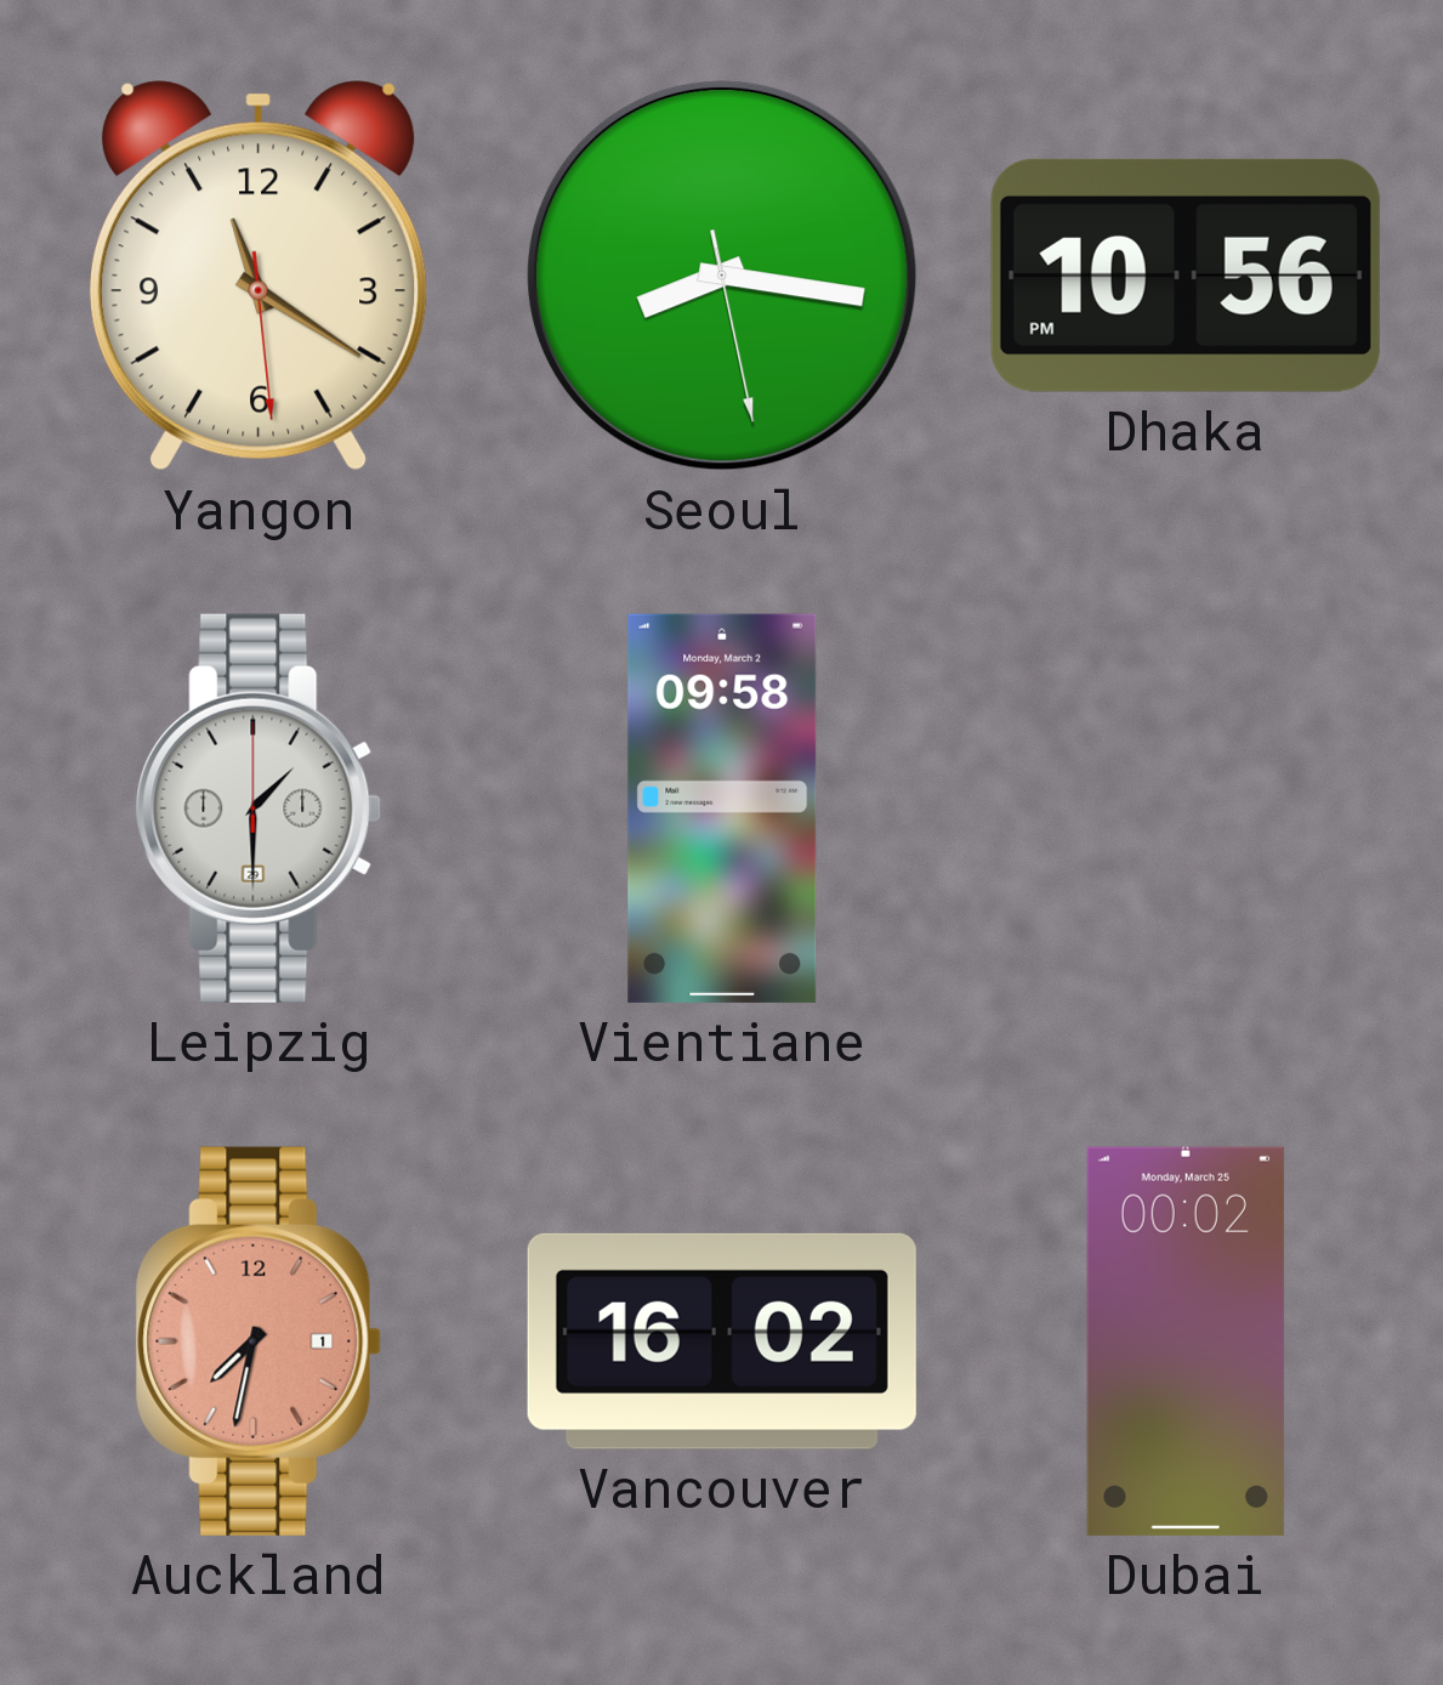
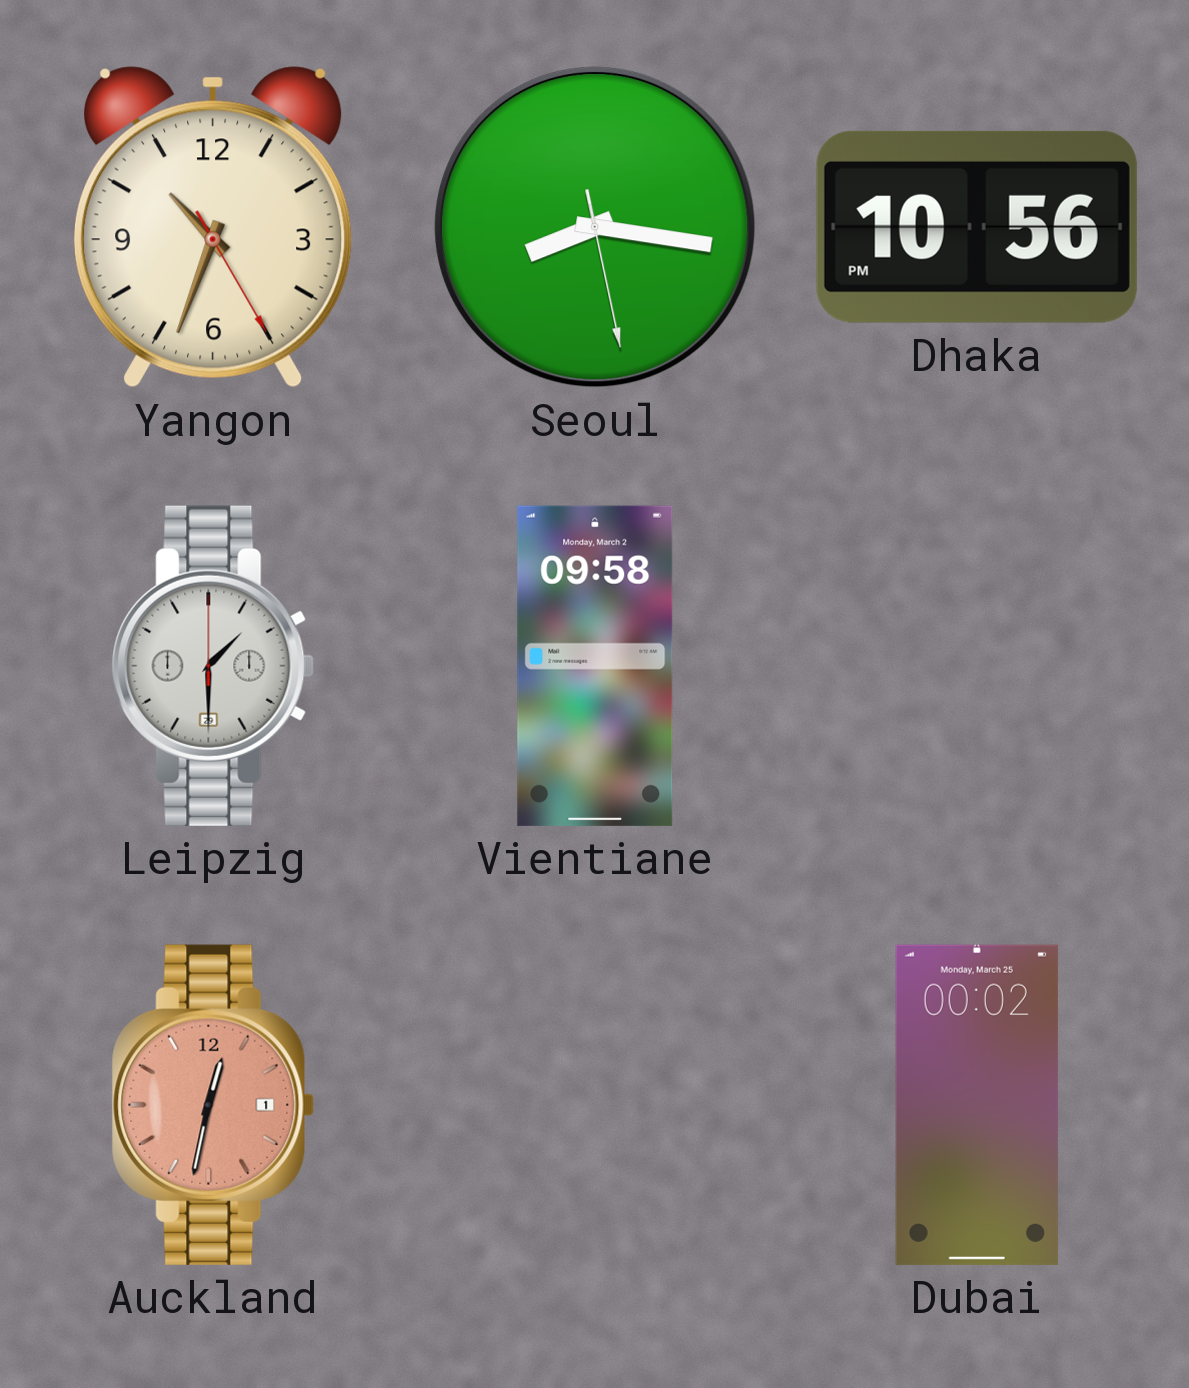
Yangon: 11:20 -> 10:33 (214, 227)
Auckland: 7:32 -> 12:32 (213, 1105)
Vancouver: 16:02 -> none (722, 1341)
